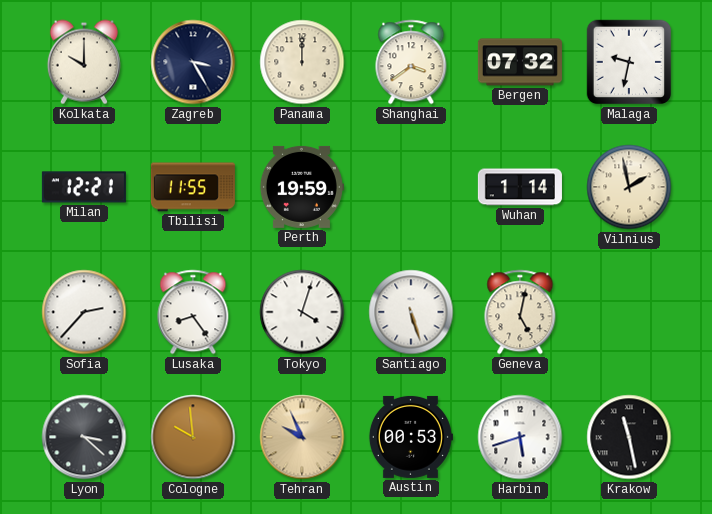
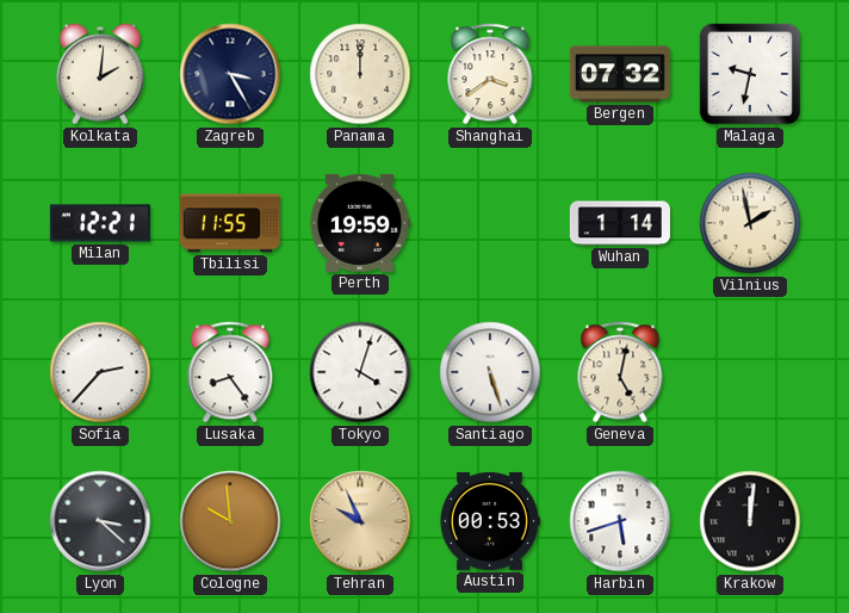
Kolkata: 10:00 -> 2:01 (100, 74)
Krakow: 11:28 -> 12:01 (750, 521)
